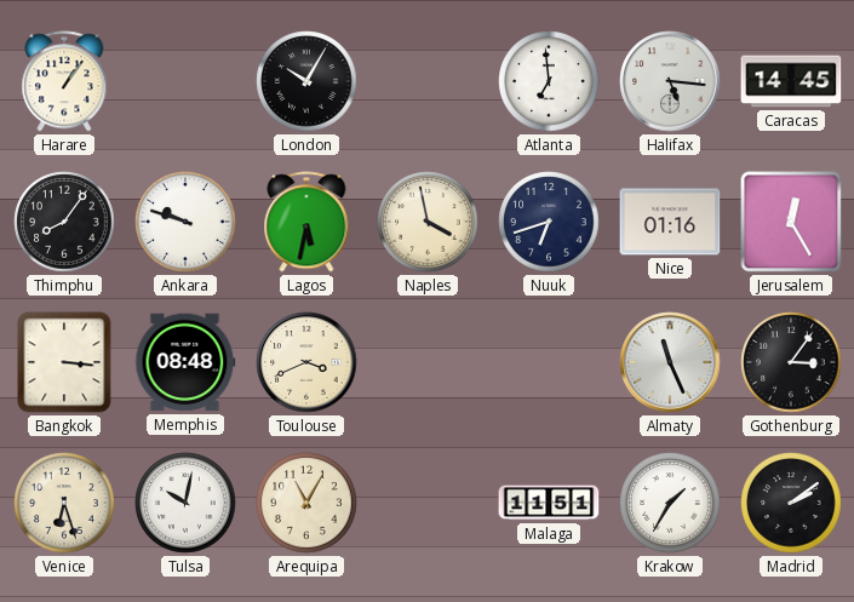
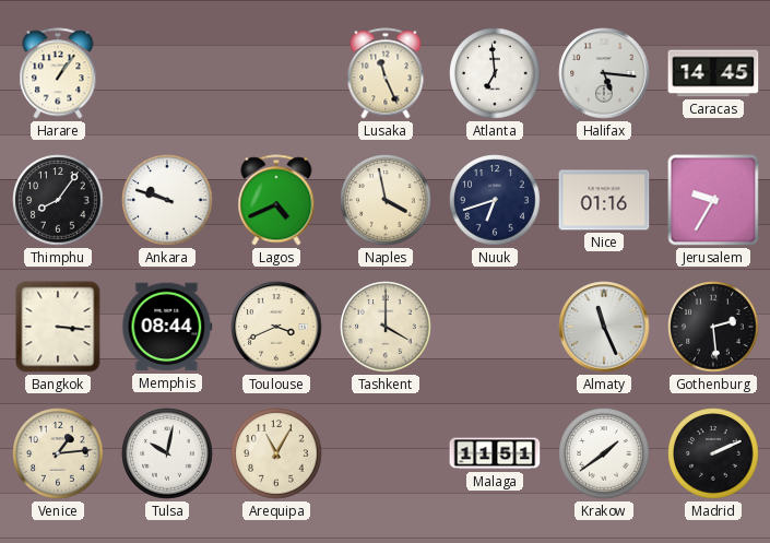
London: 10:05 -> none (306, 81)
Lusaka: none -> 11:26 (386, 73)
Lagos: 5:32 -> 4:41 (276, 200)
Jerusalem: 12:25 -> 9:35 (713, 200)
Memphis: 08:48 -> 08:44 (167, 327)
Tashkent: none -> 4:00 (386, 327)
Gothenburg: 3:06 -> 2:29 (713, 327)
Venice: 6:27 -> 1:14 (58, 453)
Krakow: 1:35 -> 1:39 (604, 453)
Madrid: 2:09 -> 2:11 (713, 453)
